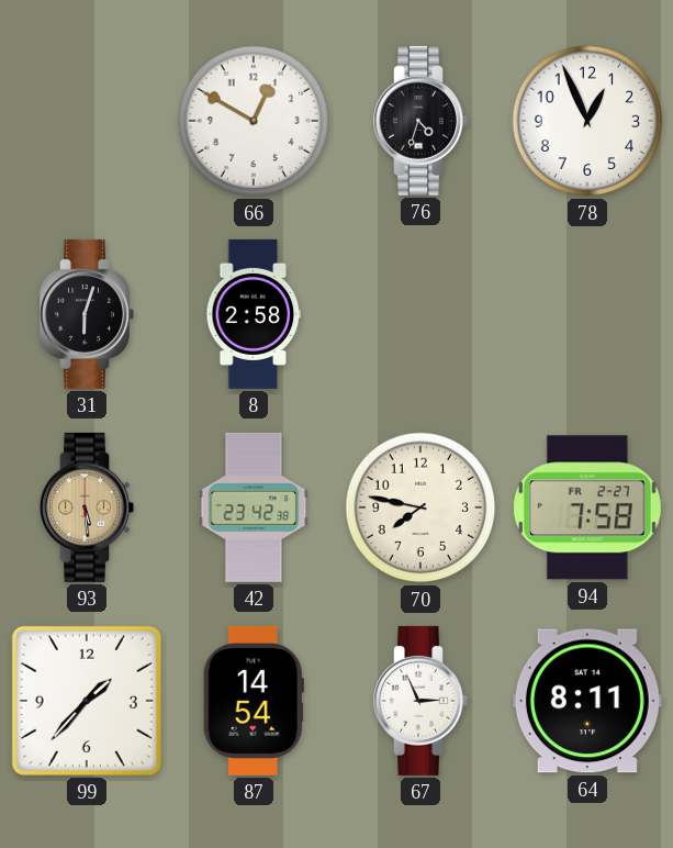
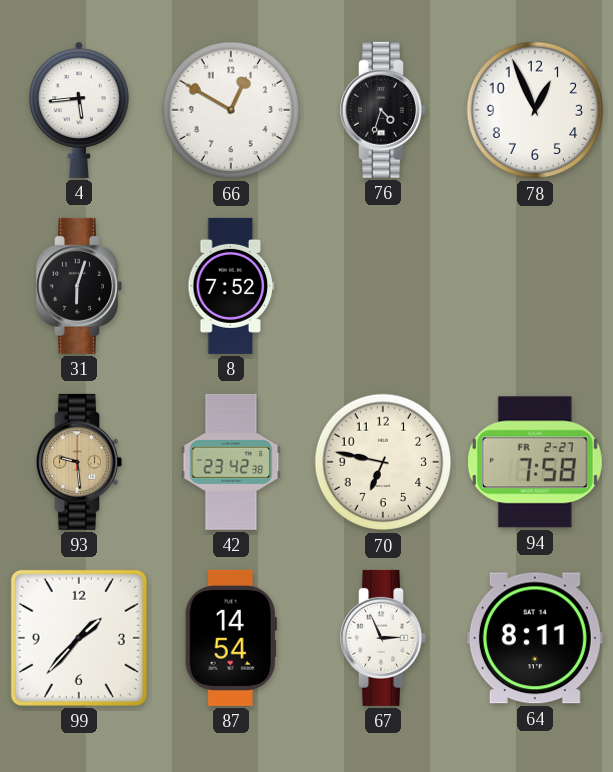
4: none -> 5:44 (79, 110)
8: 2:58 -> 7:52 (231, 286)
93: 5:29 -> 9:29 (79, 462)
70: 7:47 -> 6:47 (383, 462)
